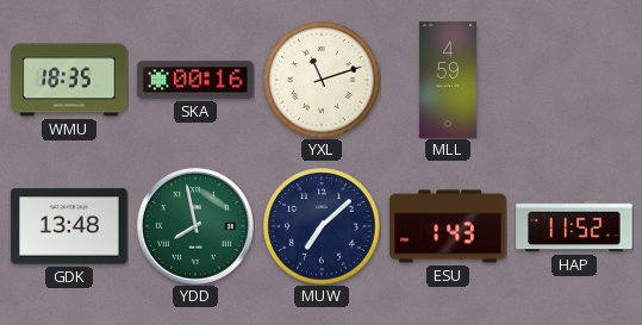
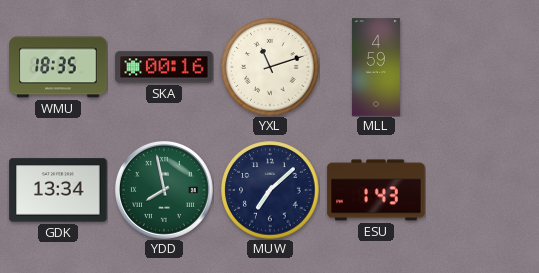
GDK: 13:48 -> 13:34 (58, 190)
HAP: 11:52 -> none (574, 226)
